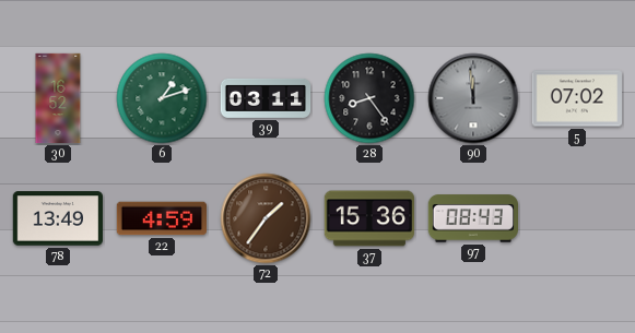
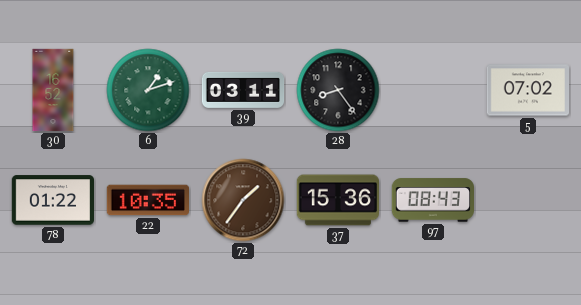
90: 11:59 -> none (473, 98)
78: 13:49 -> 01:22 (52, 200)
22: 4:59 -> 10:35 (147, 200)
